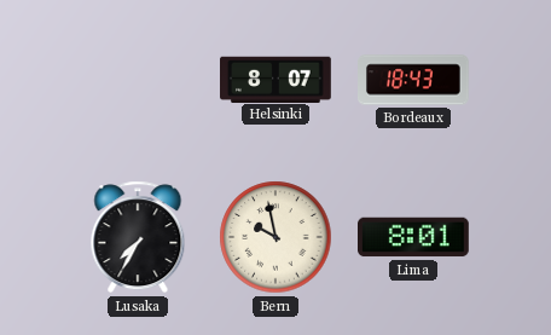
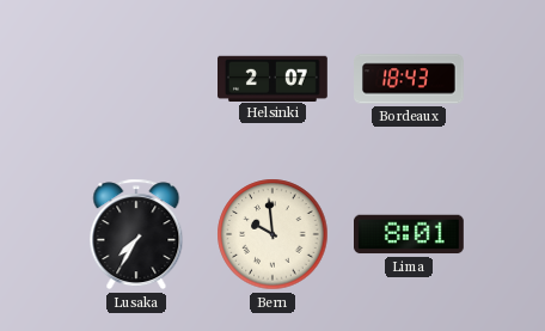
Helsinki: 8:07 -> 2:07 (274, 78)
Bern: 9:58 -> 9:59 (272, 234)
